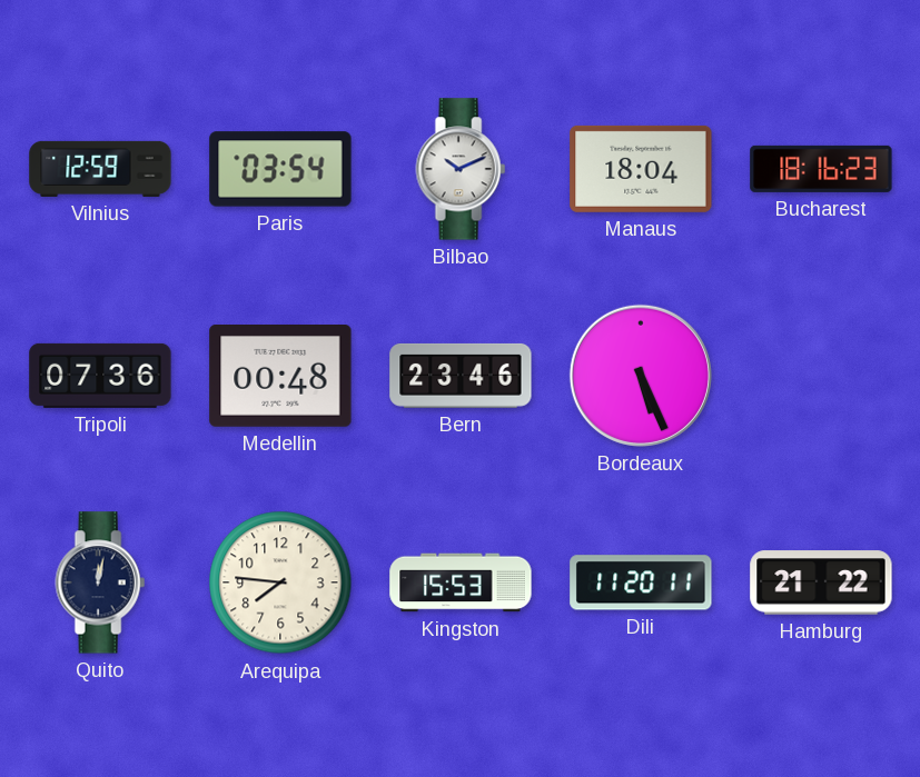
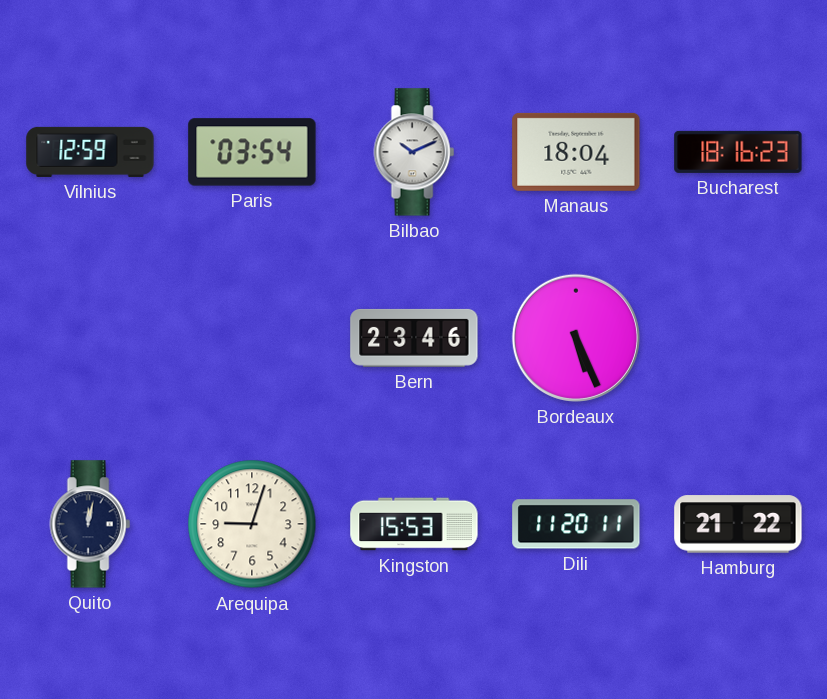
Tripoli: 07:36 -> none (100, 376)
Medellin: 00:48 -> none (280, 377)
Arequipa: 7:46 -> 9:03 (252, 524)
